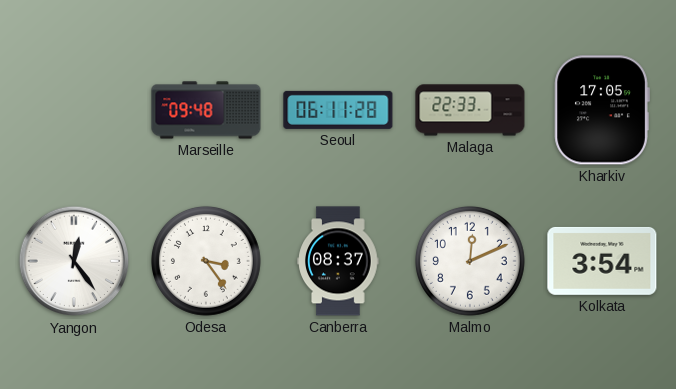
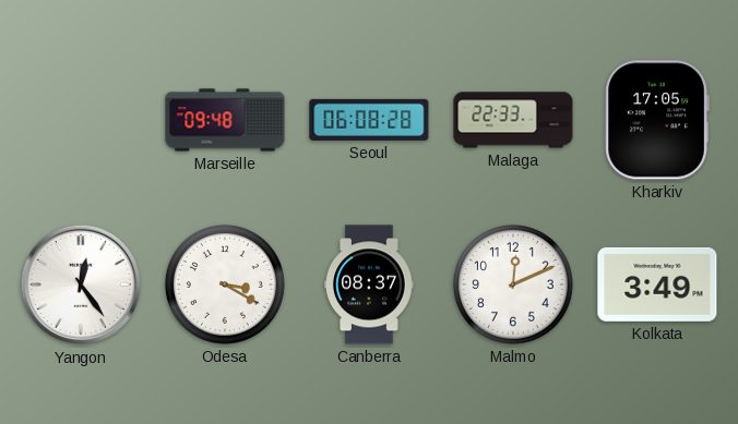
Seoul: 06:11 -> 06:08 (369, 120)
Odesa: 3:24 -> 3:20 (225, 284)
Kolkata: 3:54 -> 3:49 (657, 284)
